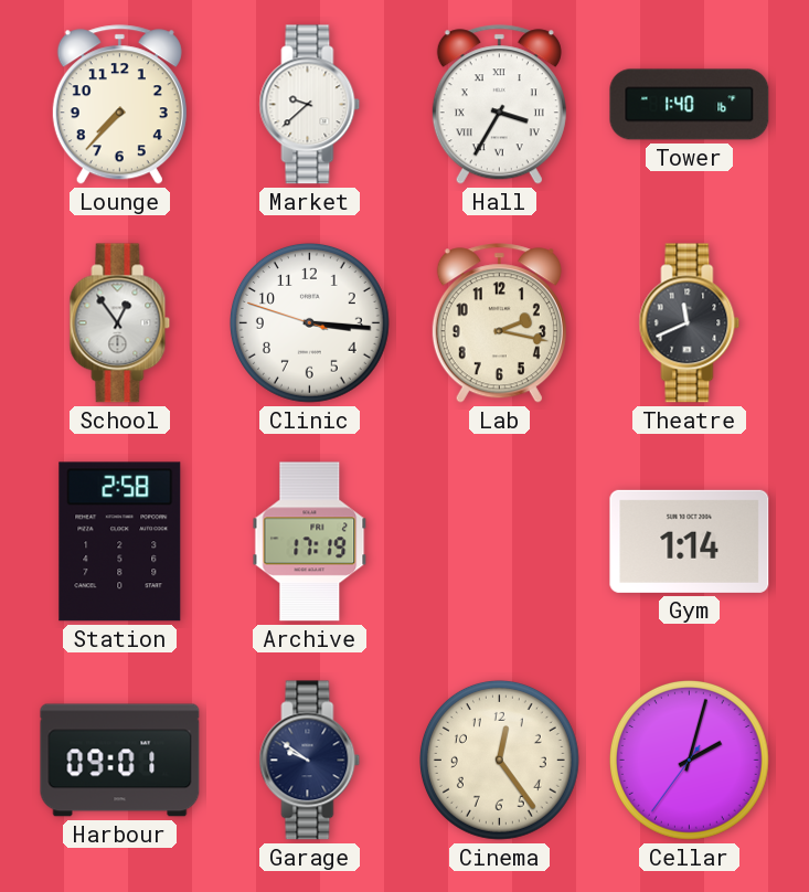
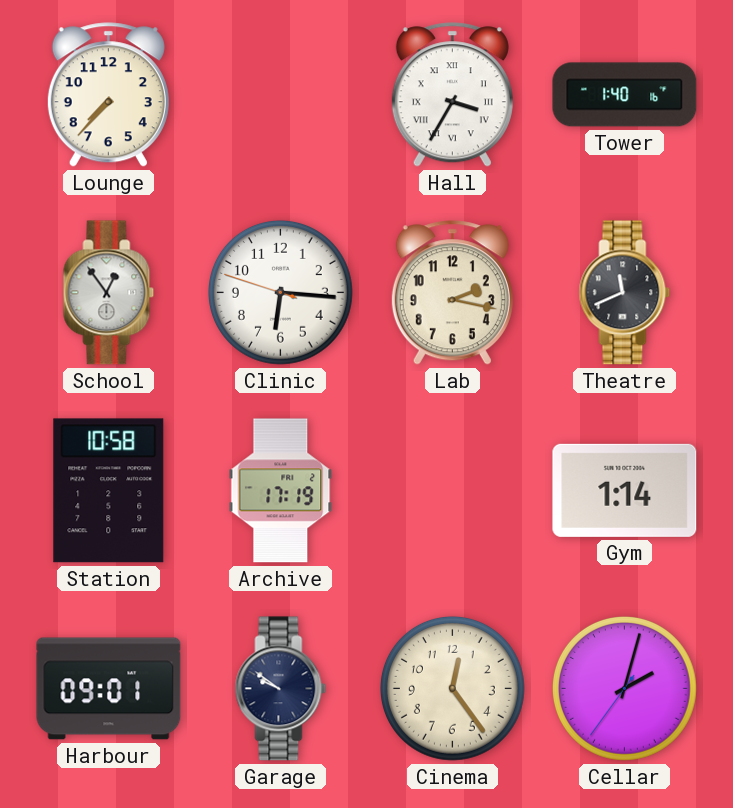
Market: 9:38 -> none (310, 105)
Clinic: 3:15 -> 6:15 (280, 292)
Station: 2:58 -> 10:58 (109, 491)
